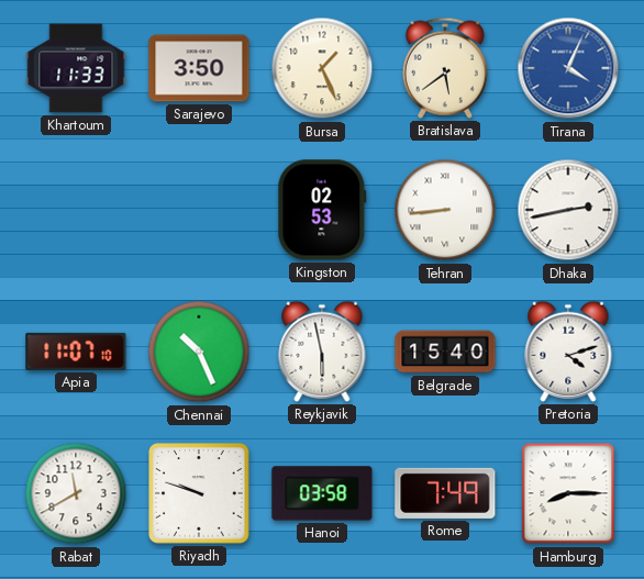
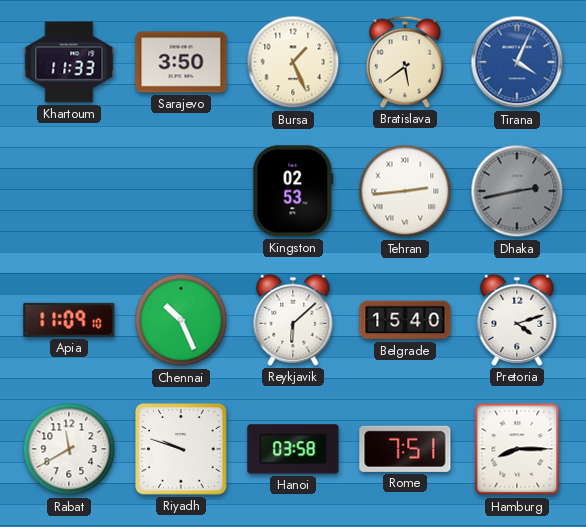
Tehran: 8:44 -> 2:44 (405, 191)
Dhaka dial: white -> grey (517, 191)
Apia: 11:07 -> 11:09 (69, 320)
Reykjavik: 5:58 -> 6:08 (293, 320)
Rome: 7:49 -> 7:51 (405, 449)
